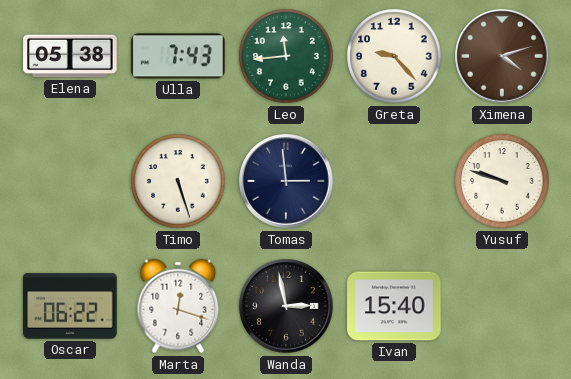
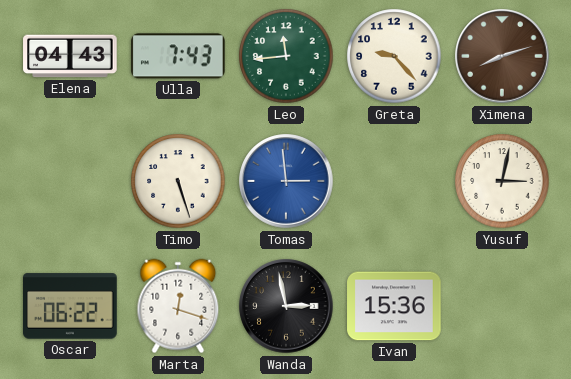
Elena: 05:38 -> 04:43 (70, 56)
Ximena: 4:12 -> 8:12 (502, 56)
Tomas dial: navy -> blue (286, 181)
Yusuf: 9:48 -> 3:02 (502, 181)
Ivan: 15:40 -> 15:36 (394, 306)
